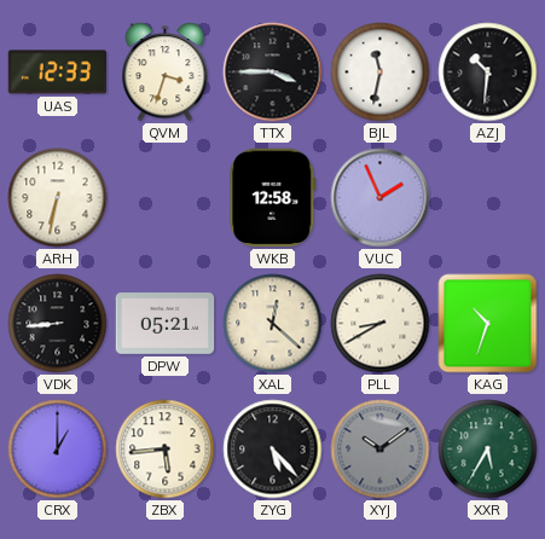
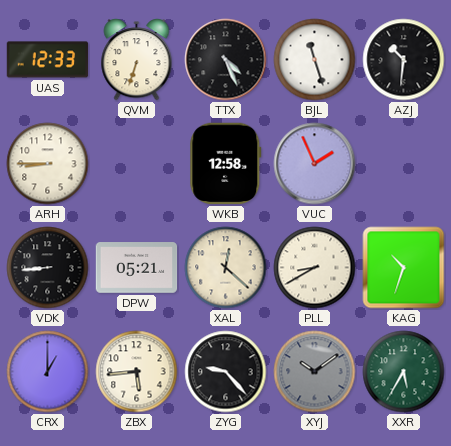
QVM: 3:33 -> 6:33 (137, 60)
TTX: 3:45 -> 4:26 (226, 60)
BJL: 11:32 -> 11:27 (315, 60)
ARH: 6:32 -> 8:45 (48, 164)
ZYG: 5:23 -> 9:23 (226, 372)
